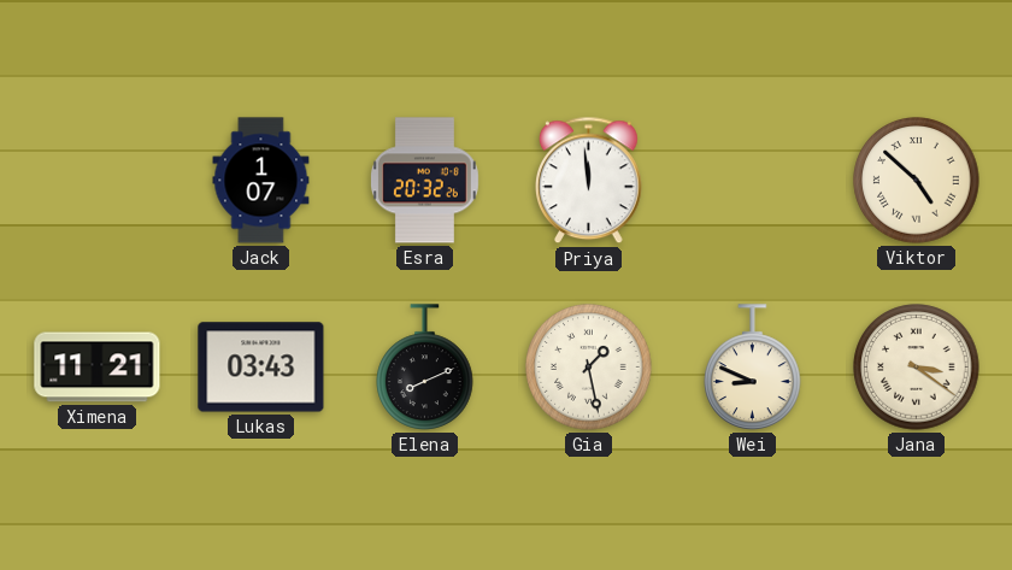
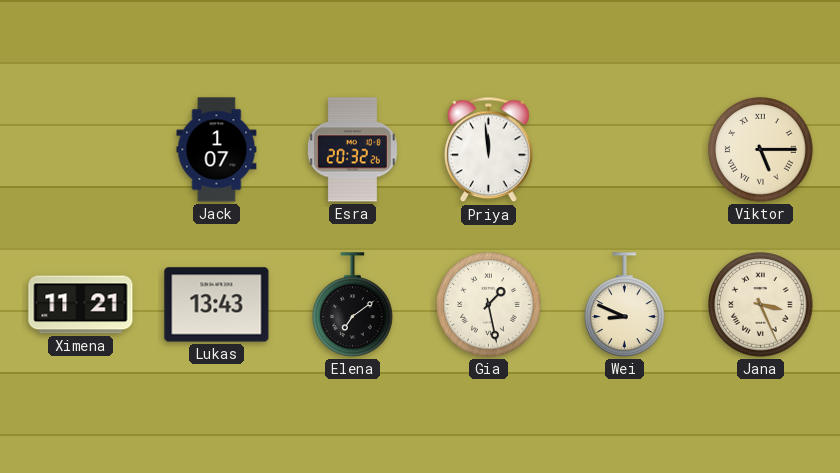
Viktor: 4:52 -> 5:15 (761, 150)
Lukas: 03:43 -> 13:43 (217, 305)
Elena: 8:11 -> 7:09 (353, 305)
Jana: 3:21 -> 3:26 (761, 305)
